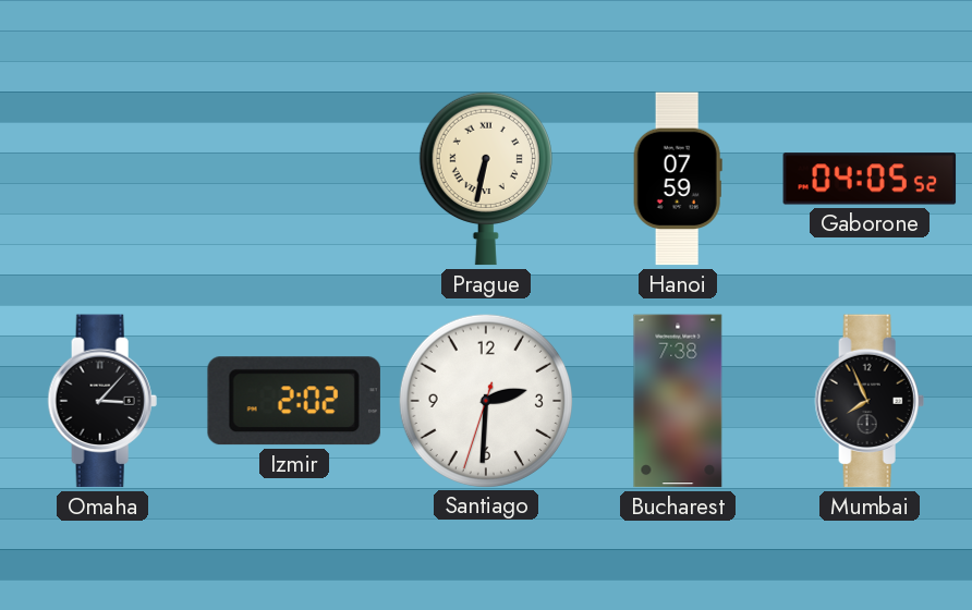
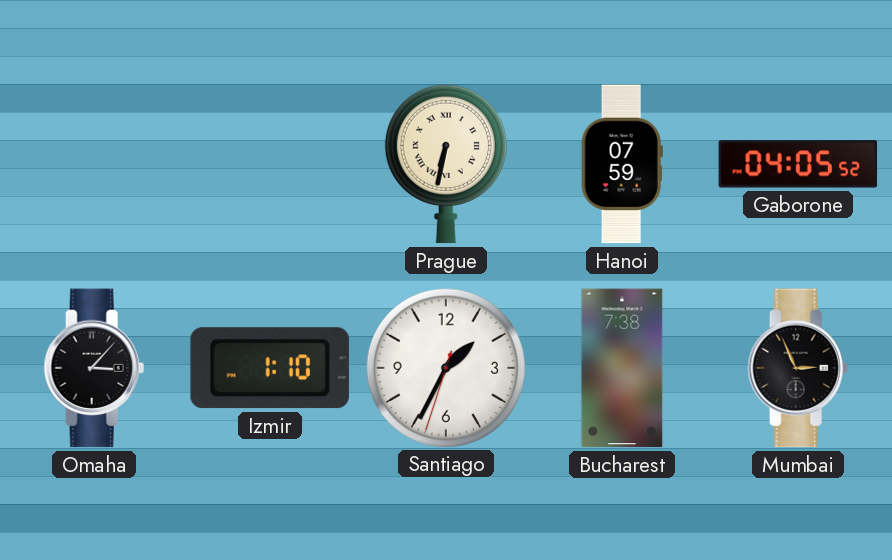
Izmir: 2:02 -> 1:10 (270, 368)
Santiago: 2:30 -> 1:34 (445, 367)
Mumbai: 7:56 -> 2:56 (798, 368)
